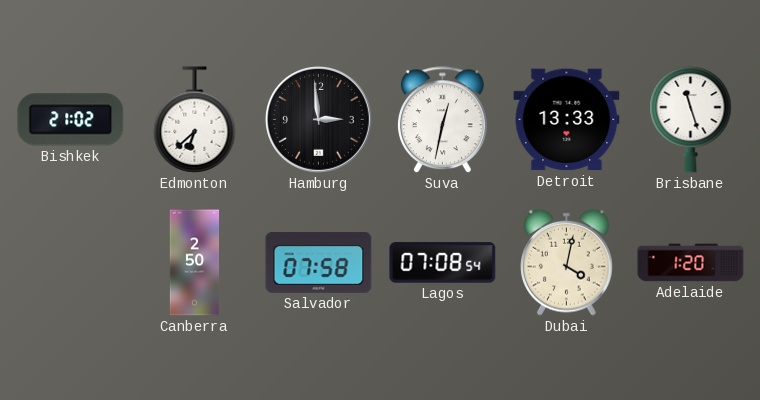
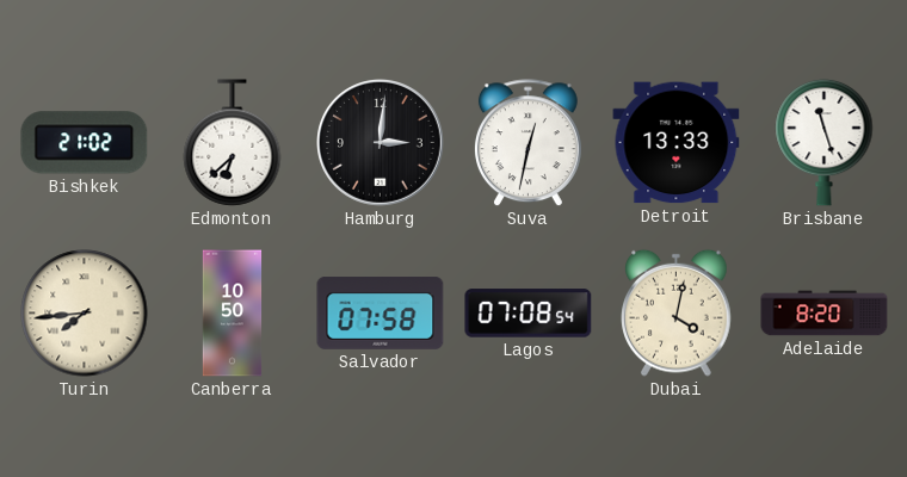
Hamburg: 2:59 -> 3:01 (381, 143)
Turin: none -> 7:44 (85, 314)
Canberra: 2:50 -> 10:50 (233, 314)
Adelaide: 1:20 -> 8:20 (825, 314)
